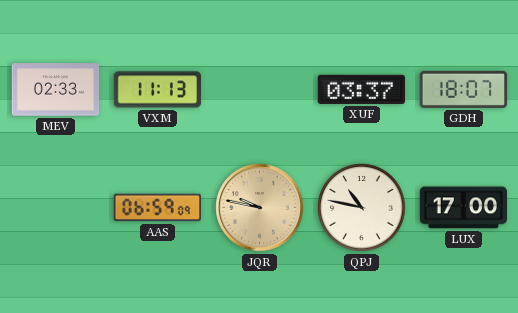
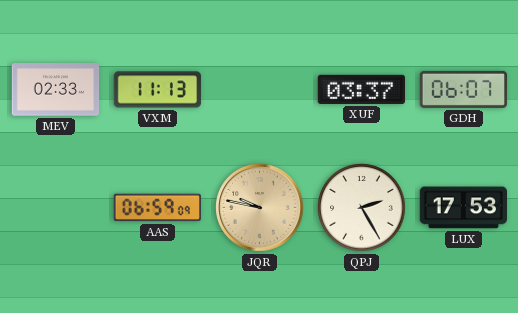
GDH: 18:07 -> 06:07 (464, 89)
QPJ: 10:47 -> 2:25 (362, 208)
LUX: 17:00 -> 17:53 (463, 208)
